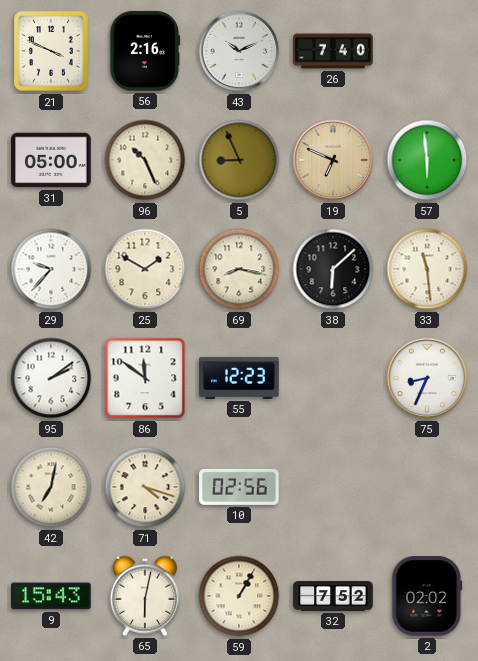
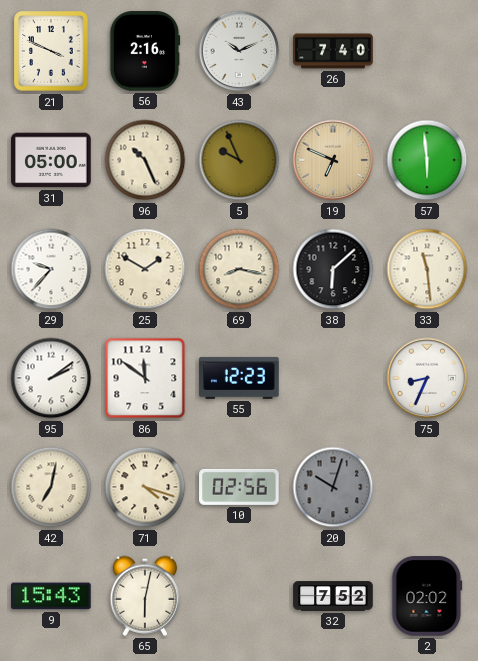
5: 8:56 -> 9:56 (239, 160)
20: none -> 10:03 (333, 487)
59: 1:05 -> none (239, 596)
